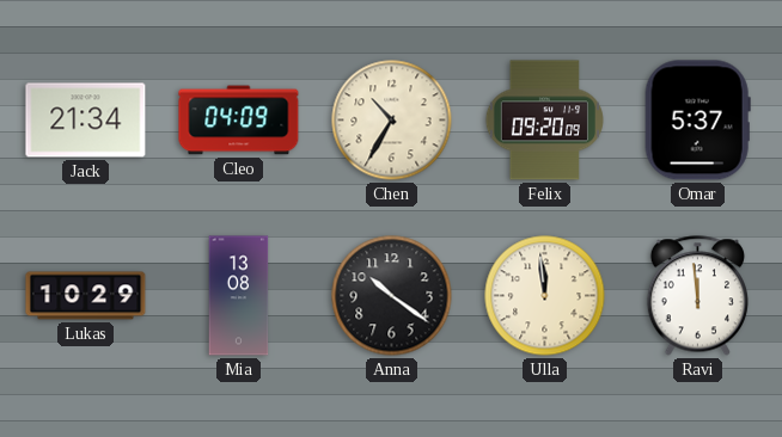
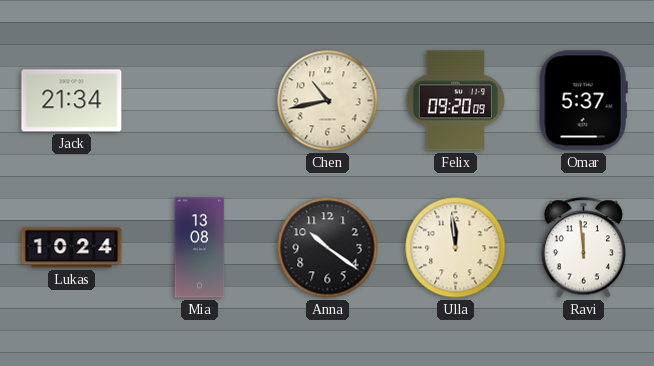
Cleo: 04:09 -> none (239, 121)
Chen: 10:35 -> 10:43 (328, 101)
Lukas: 10:29 -> 10:24 (72, 248)
